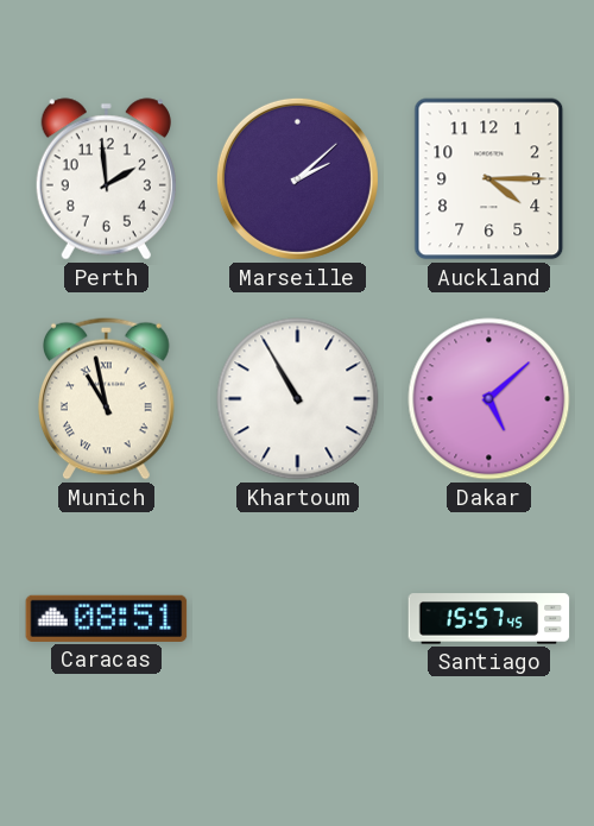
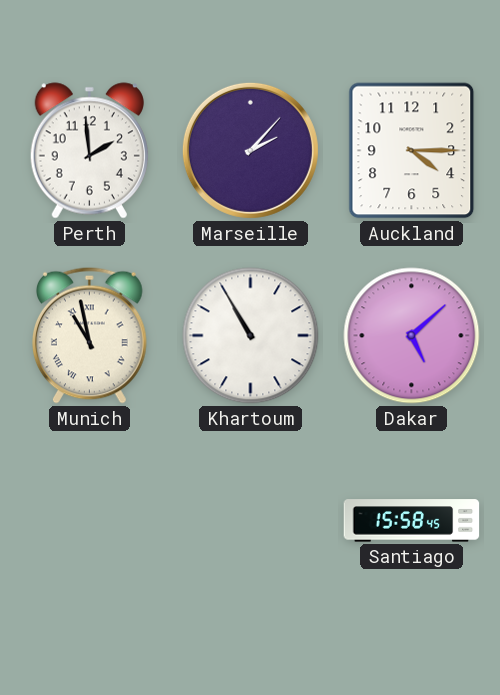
Marseille: 2:08 -> 2:07 (250, 150)
Caracas: 08:51 -> none (107, 618)
Santiago: 15:57 -> 15:58 (412, 521)
